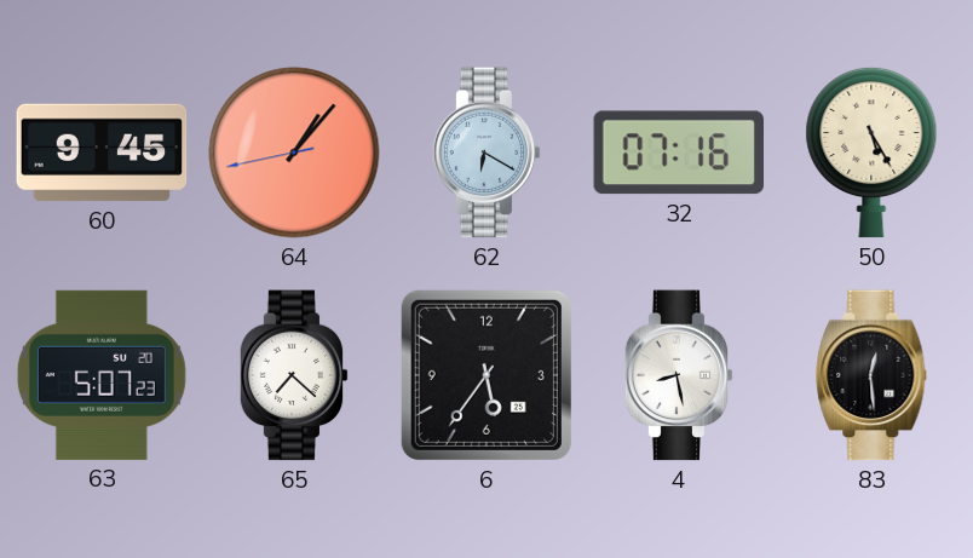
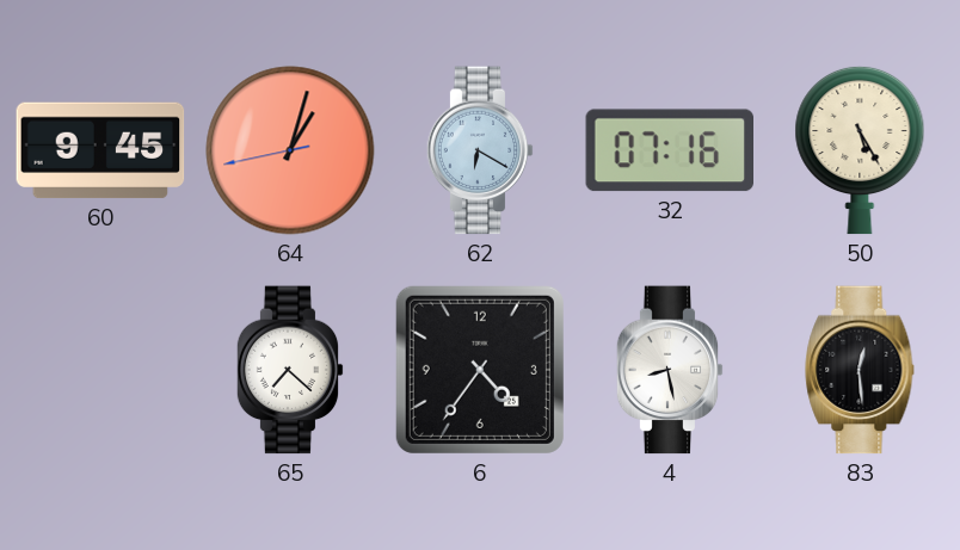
64: 1:06 -> 1:02 (290, 150)
63: 5:07 -> none (102, 375)
6: 5:36 -> 4:36 (480, 370)
